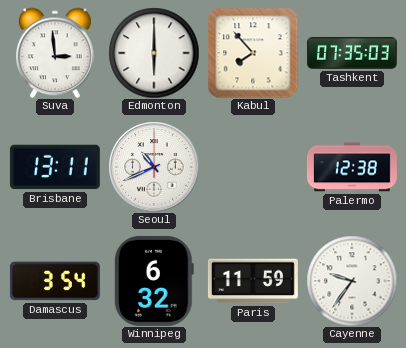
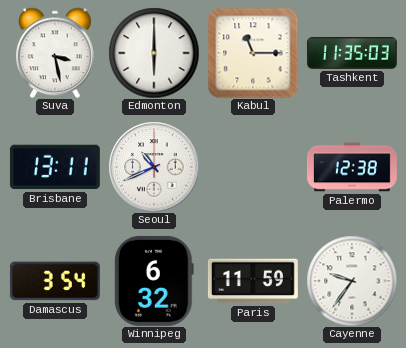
Suva: 2:59 -> 3:28 (55, 53)
Kabul: 7:53 -> 11:15 (253, 53)
Tashkent: 07:35 -> 11:35 (352, 53)
